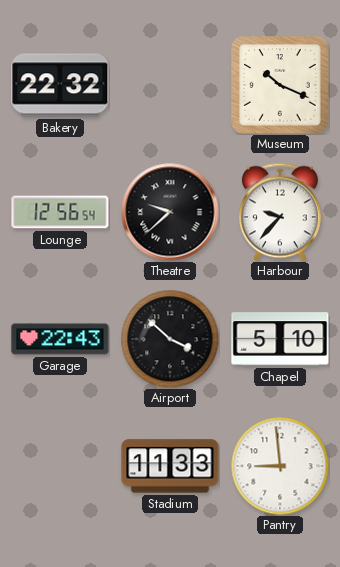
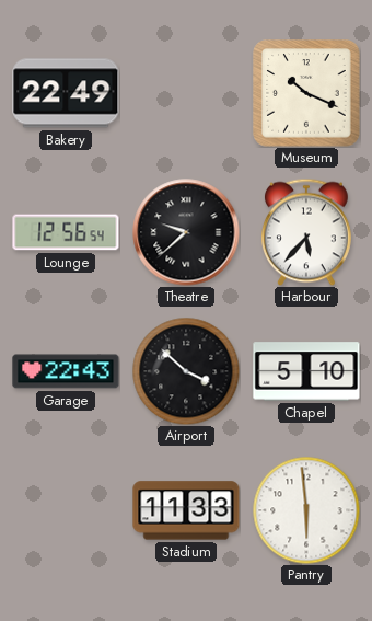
Bakery: 22:32 -> 22:49 (66, 93)
Harbour: 9:37 -> 5:37 (306, 232)
Pantry: 8:59 -> 5:59 (306, 510)
